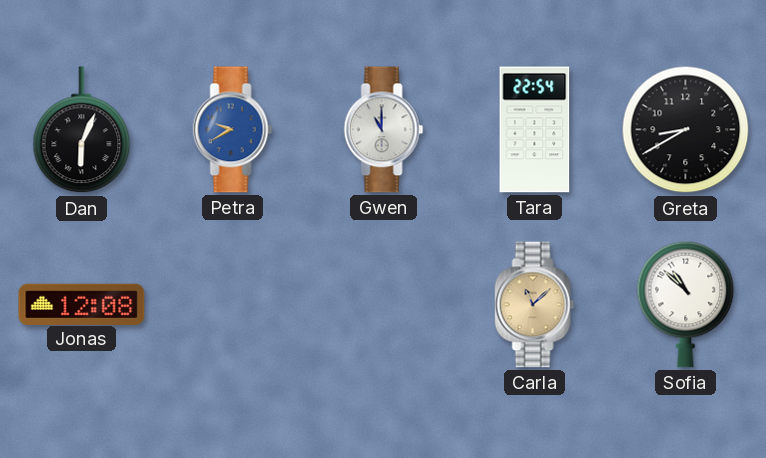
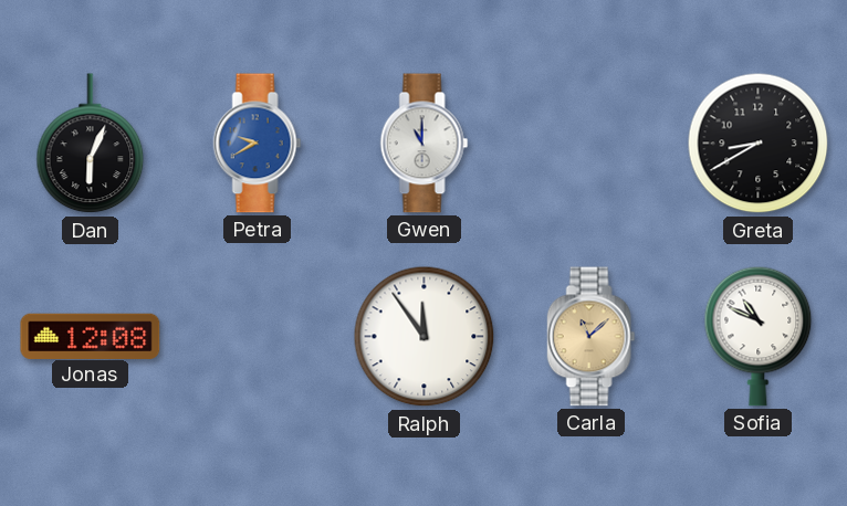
Tara: 22:54 -> none (535, 130)
Ralph: none -> 11:54 (425, 337)
Sofia: 10:52 -> 10:49 (759, 336)
